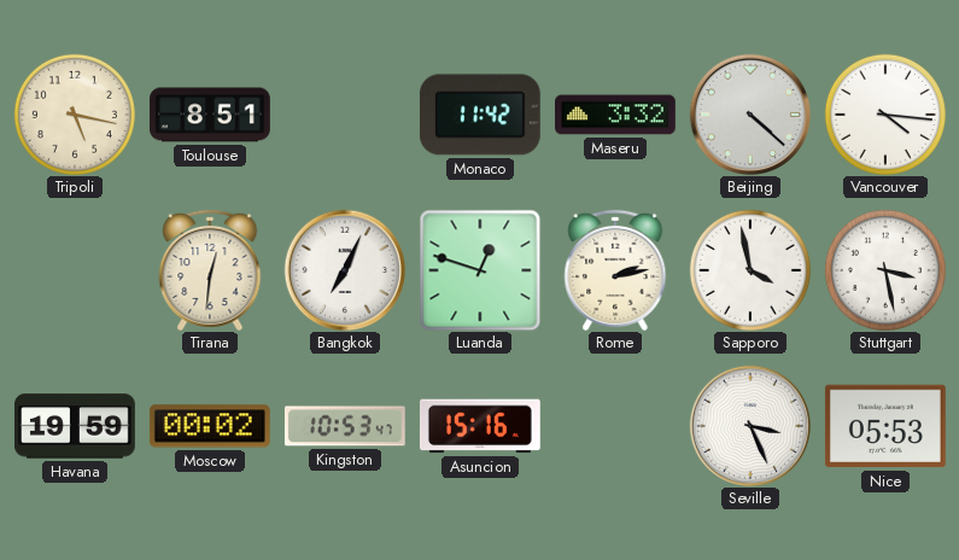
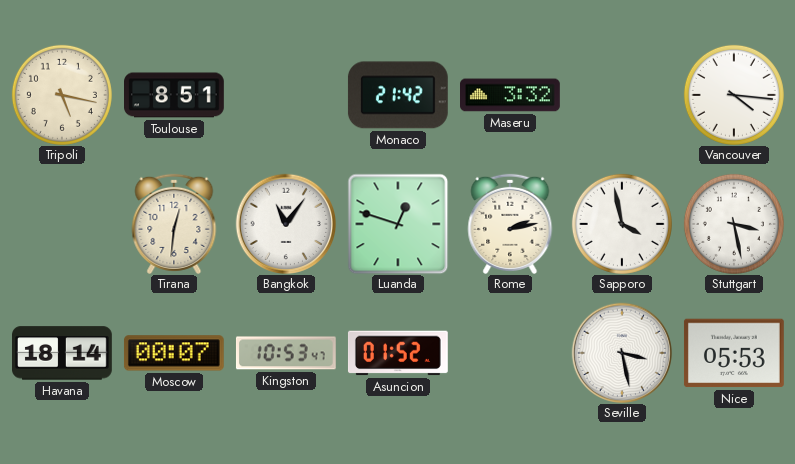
Monaco: 11:42 -> 21:42 (398, 95)
Beijing: 4:22 -> none (750, 115)
Bangkok: 7:04 -> 11:06 (286, 224)
Havana: 19:59 -> 18:14 (63, 353)
Moscow: 00:02 -> 00:07 (174, 353)
Asuncion: 15:16 -> 01:52 (398, 353)
Seville: 3:26 -> 3:28 (622, 353)
